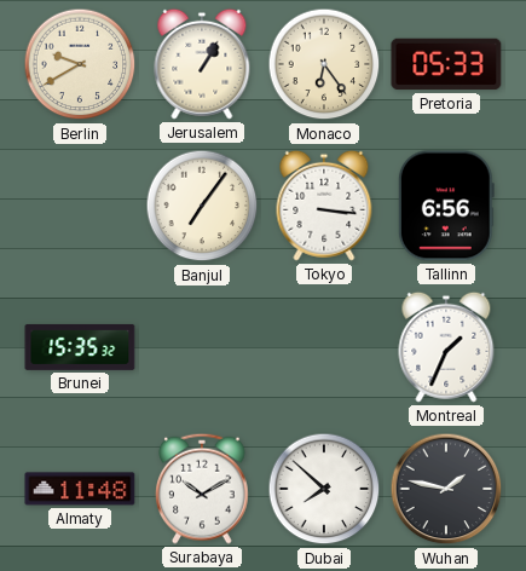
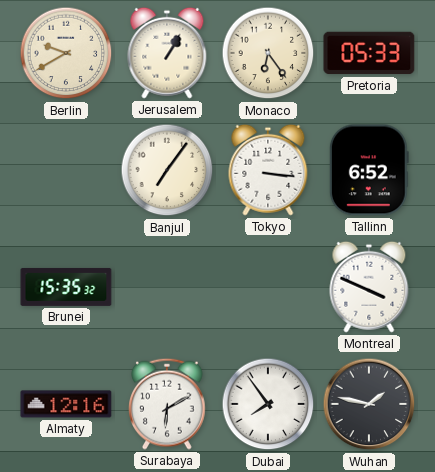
Tallinn: 6:56 -> 6:52 (369, 170)
Montreal: 1:34 -> 3:49 (369, 287)
Almaty: 11:48 -> 12:16 (66, 404)
Surabaya: 10:10 -> 6:10 (167, 404)
Dubai: 7:52 -> 7:54 (268, 404)
